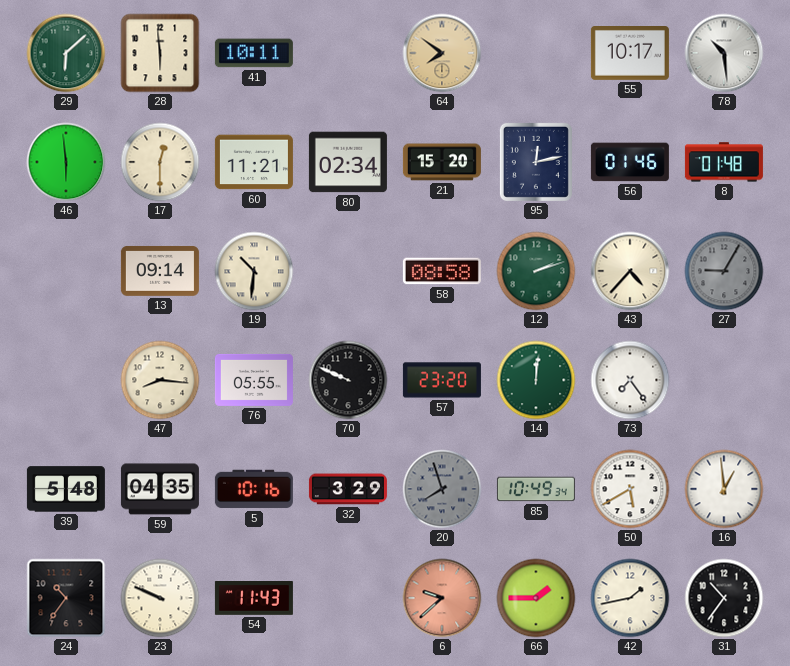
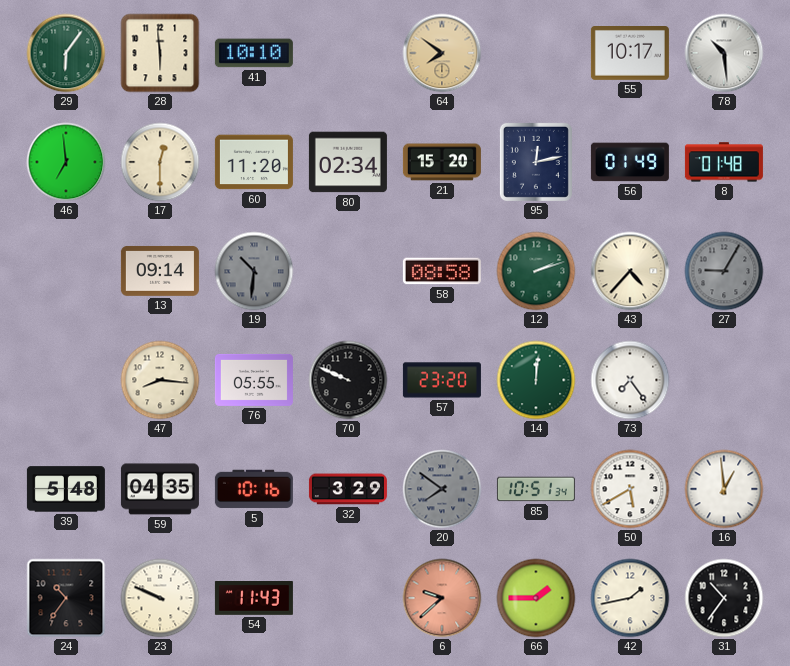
29: 6:08 -> 6:06 (66, 53)
41: 10:11 -> 10:10 (254, 53)
46: 5:59 -> 6:59 (66, 162)
60: 11:21 -> 11:20 (254, 162)
56: 01:46 -> 01:49 (630, 162)
19 dial: cream -> grey (254, 271)
20: 7:57 -> 7:51 (442, 489)
85: 10:49 -> 10:51 (536, 489)
